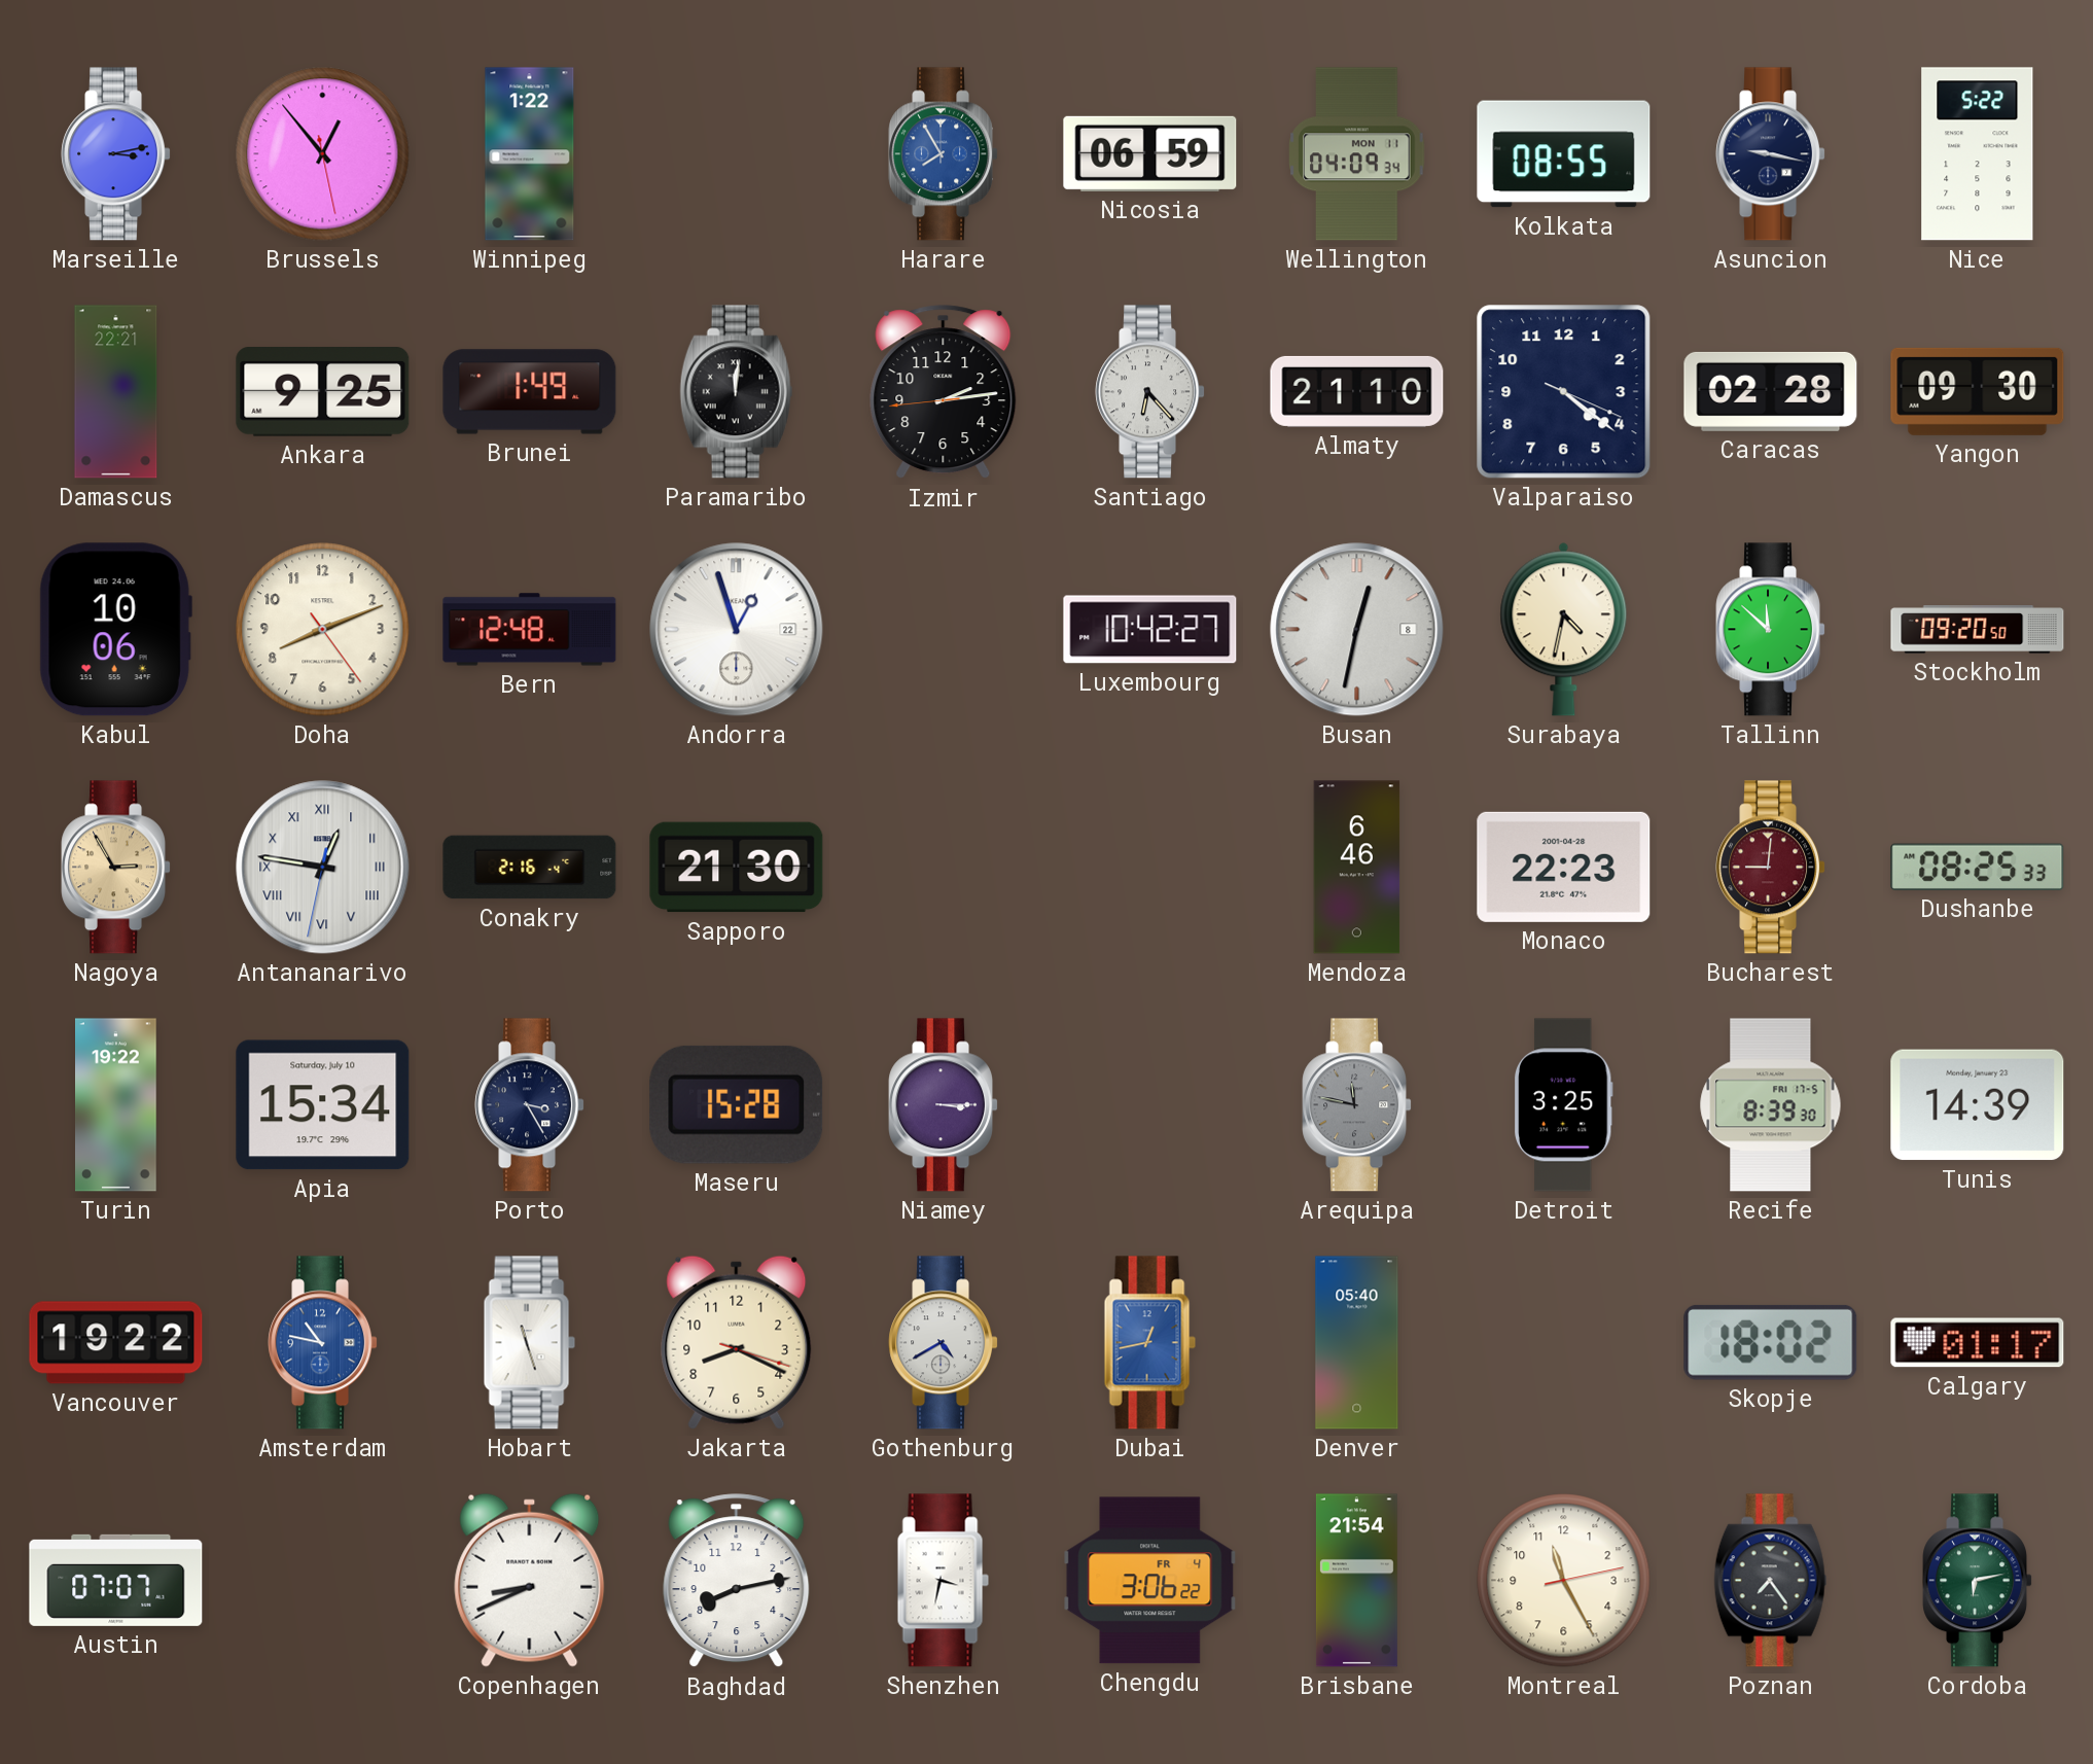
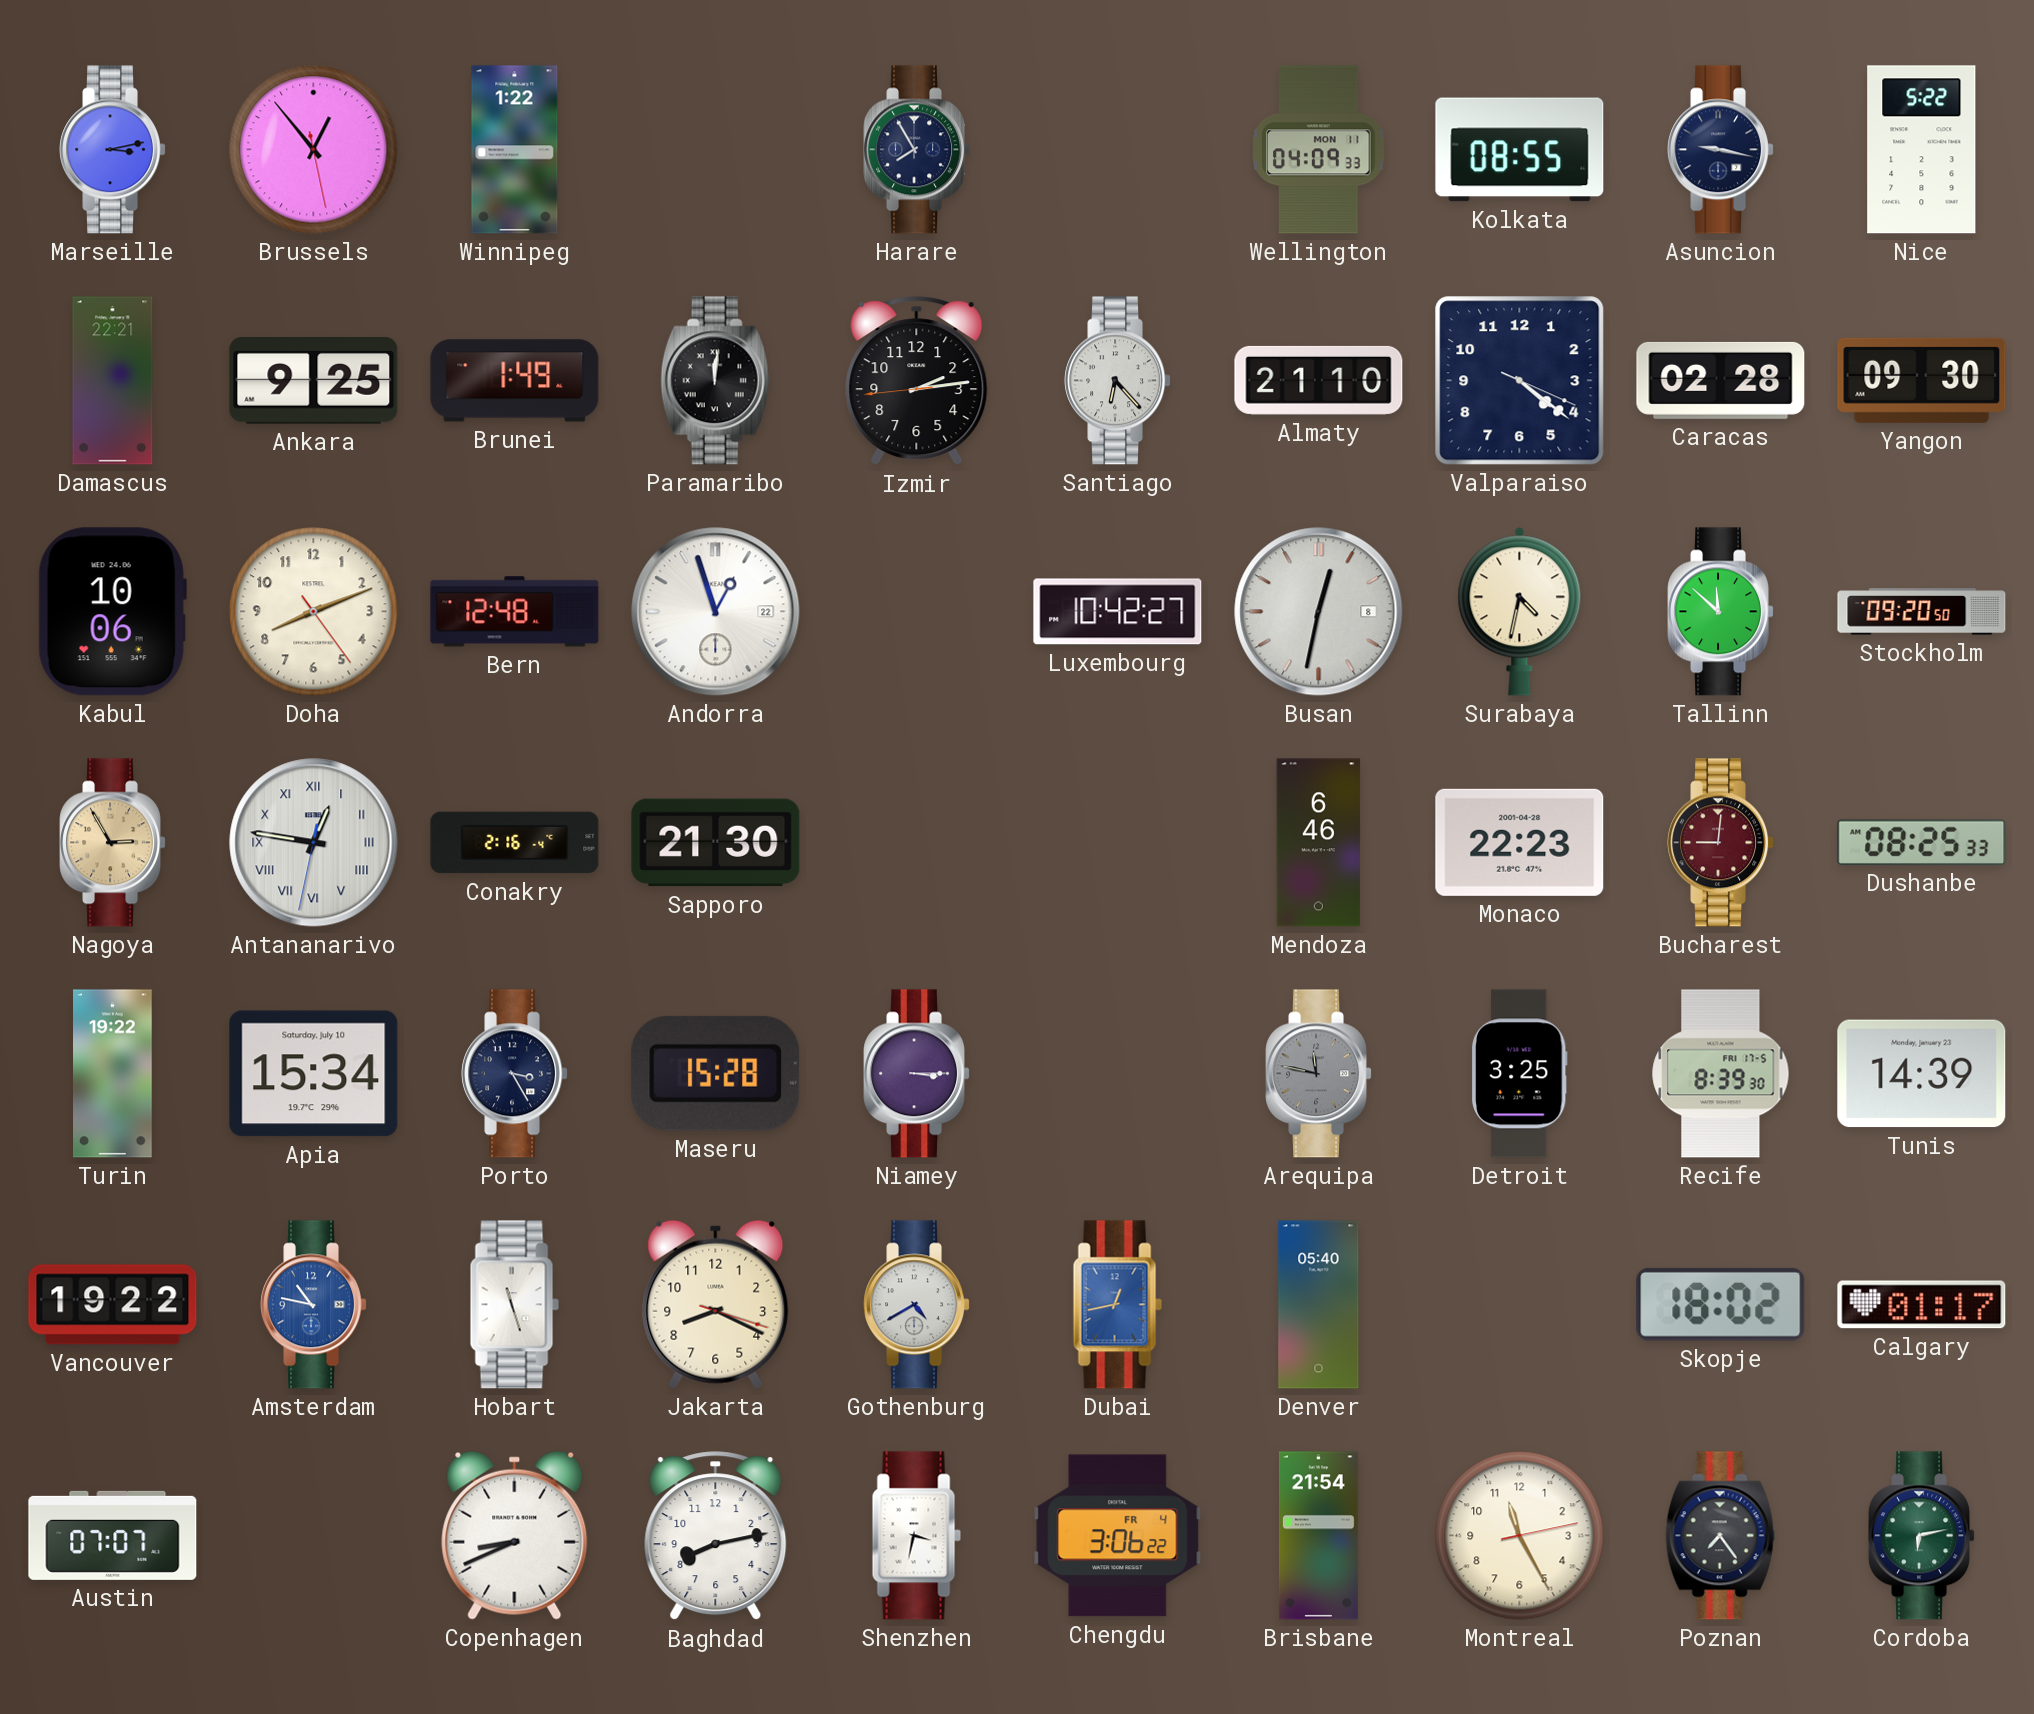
Harare dial: blue -> navy (917, 150)
Nicosia: 06:59 -> none (1150, 153)
Wellington: 04:09:34 -> 04:09:33 (1319, 150)
